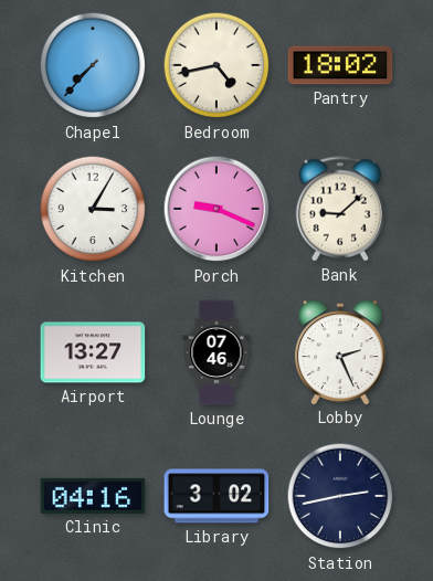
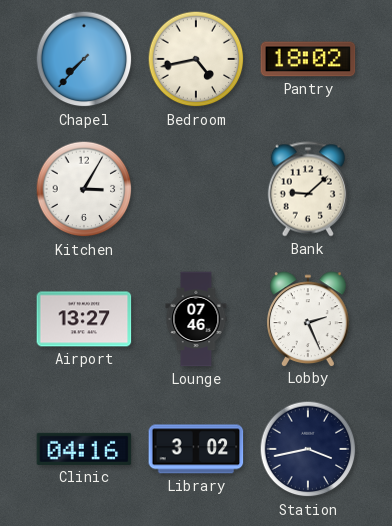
Porch: 9:19 -> none (216, 209)
Station: 2:43 -> 3:43 (308, 449)
